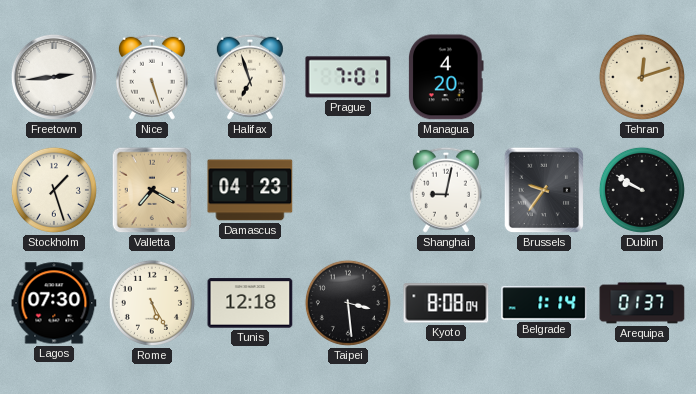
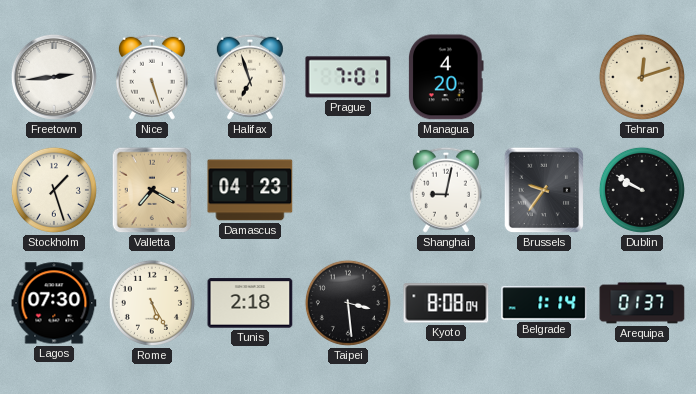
Tunis: 12:18 -> 2:18 (250, 303)
